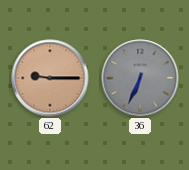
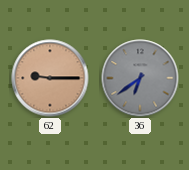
36: 6:34 -> 6:39 (140, 78)
